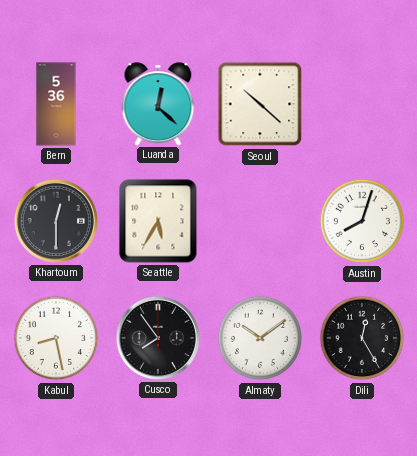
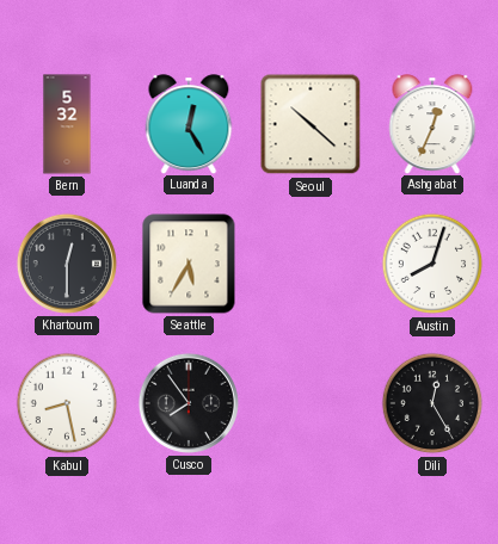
Bern: 5:36 -> 5:32 (67, 124)
Luanda: 12:22 -> 12:25 (189, 124)
Ashgabat: none -> 12:34 (432, 124)
Almaty: 10:09 -> none (260, 338)
